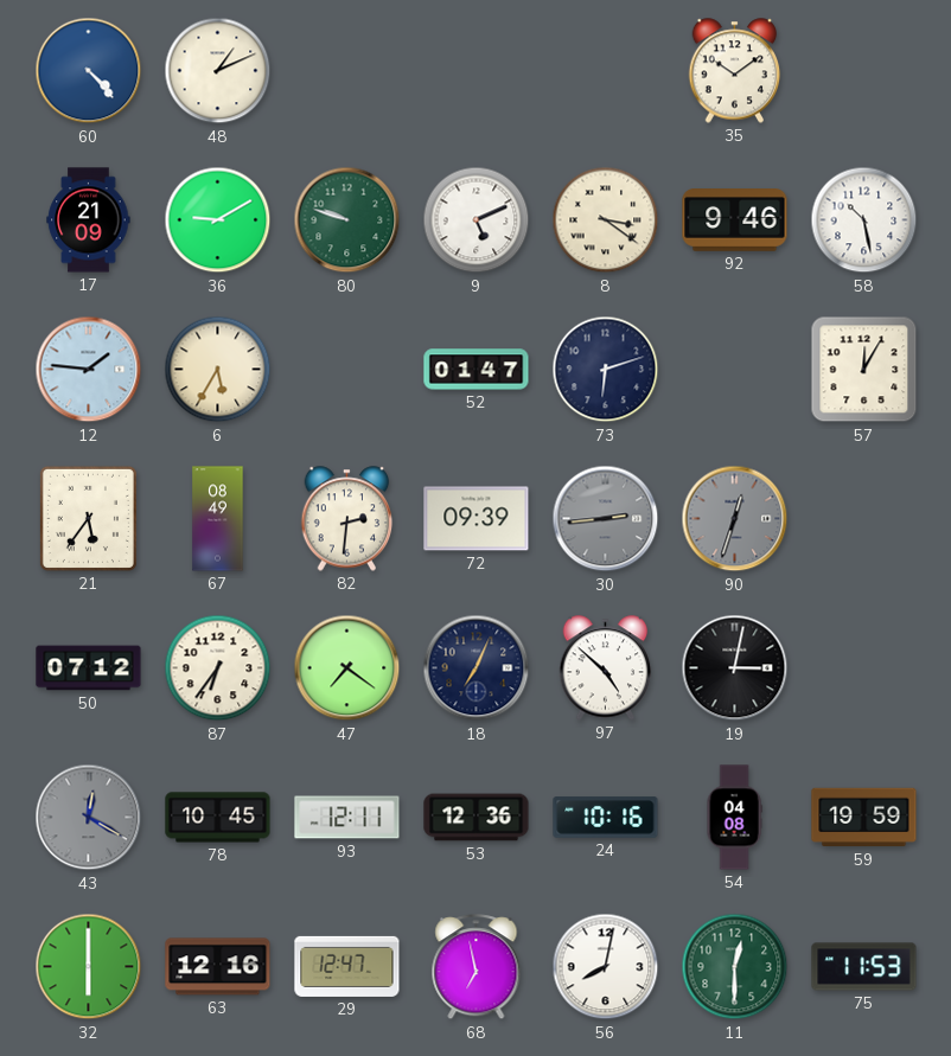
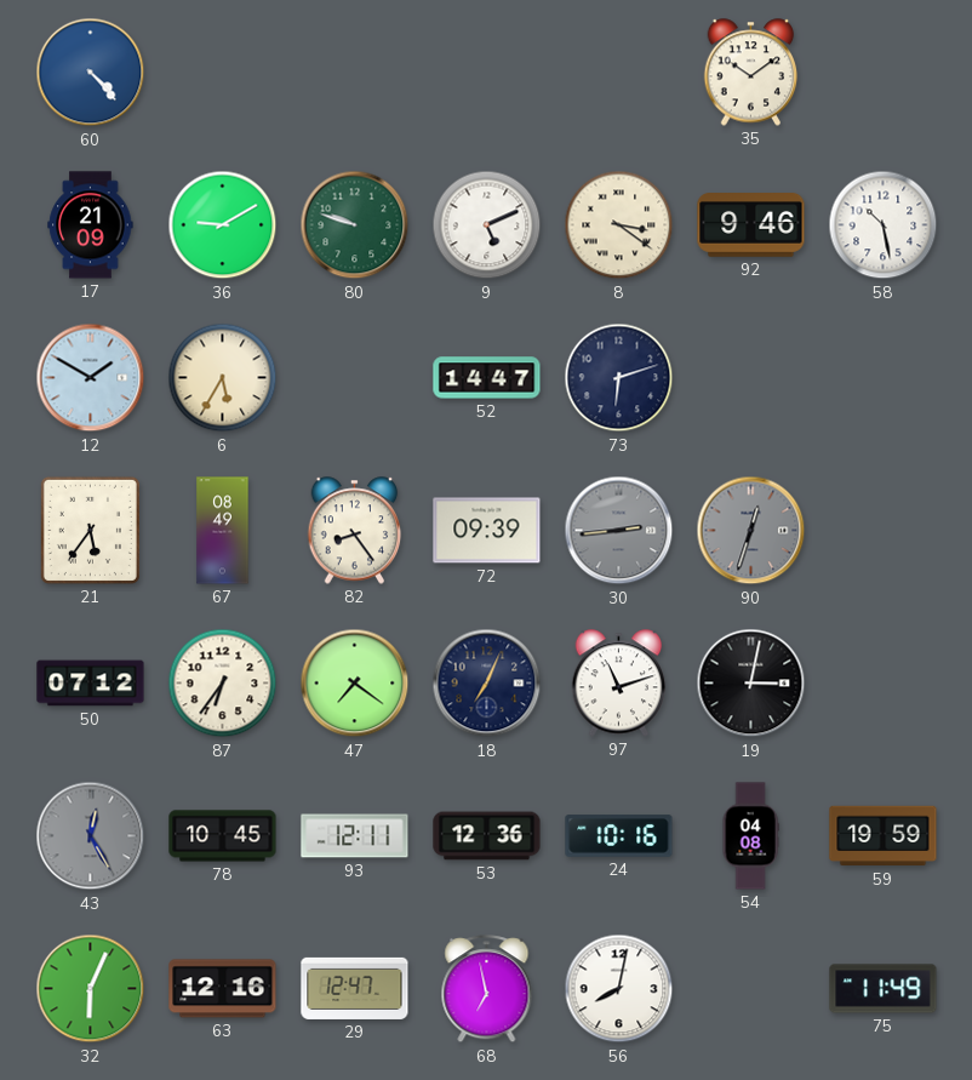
48: 1:11 -> none (218, 71)
12: 1:46 -> 1:50 (91, 378)
52: 01:47 -> 14:47 (487, 378)
57: 12:05 -> none (864, 370)
82: 2:31 -> 8:24 (355, 531)
97: 4:52 -> 11:12 (619, 684)
43: 12:20 -> 12:25 (91, 836)
32: 6:00 -> 6:04 (91, 989)
11: 12:30 -> none (735, 967)
75: 11:53 -> 11:49 (884, 989)
